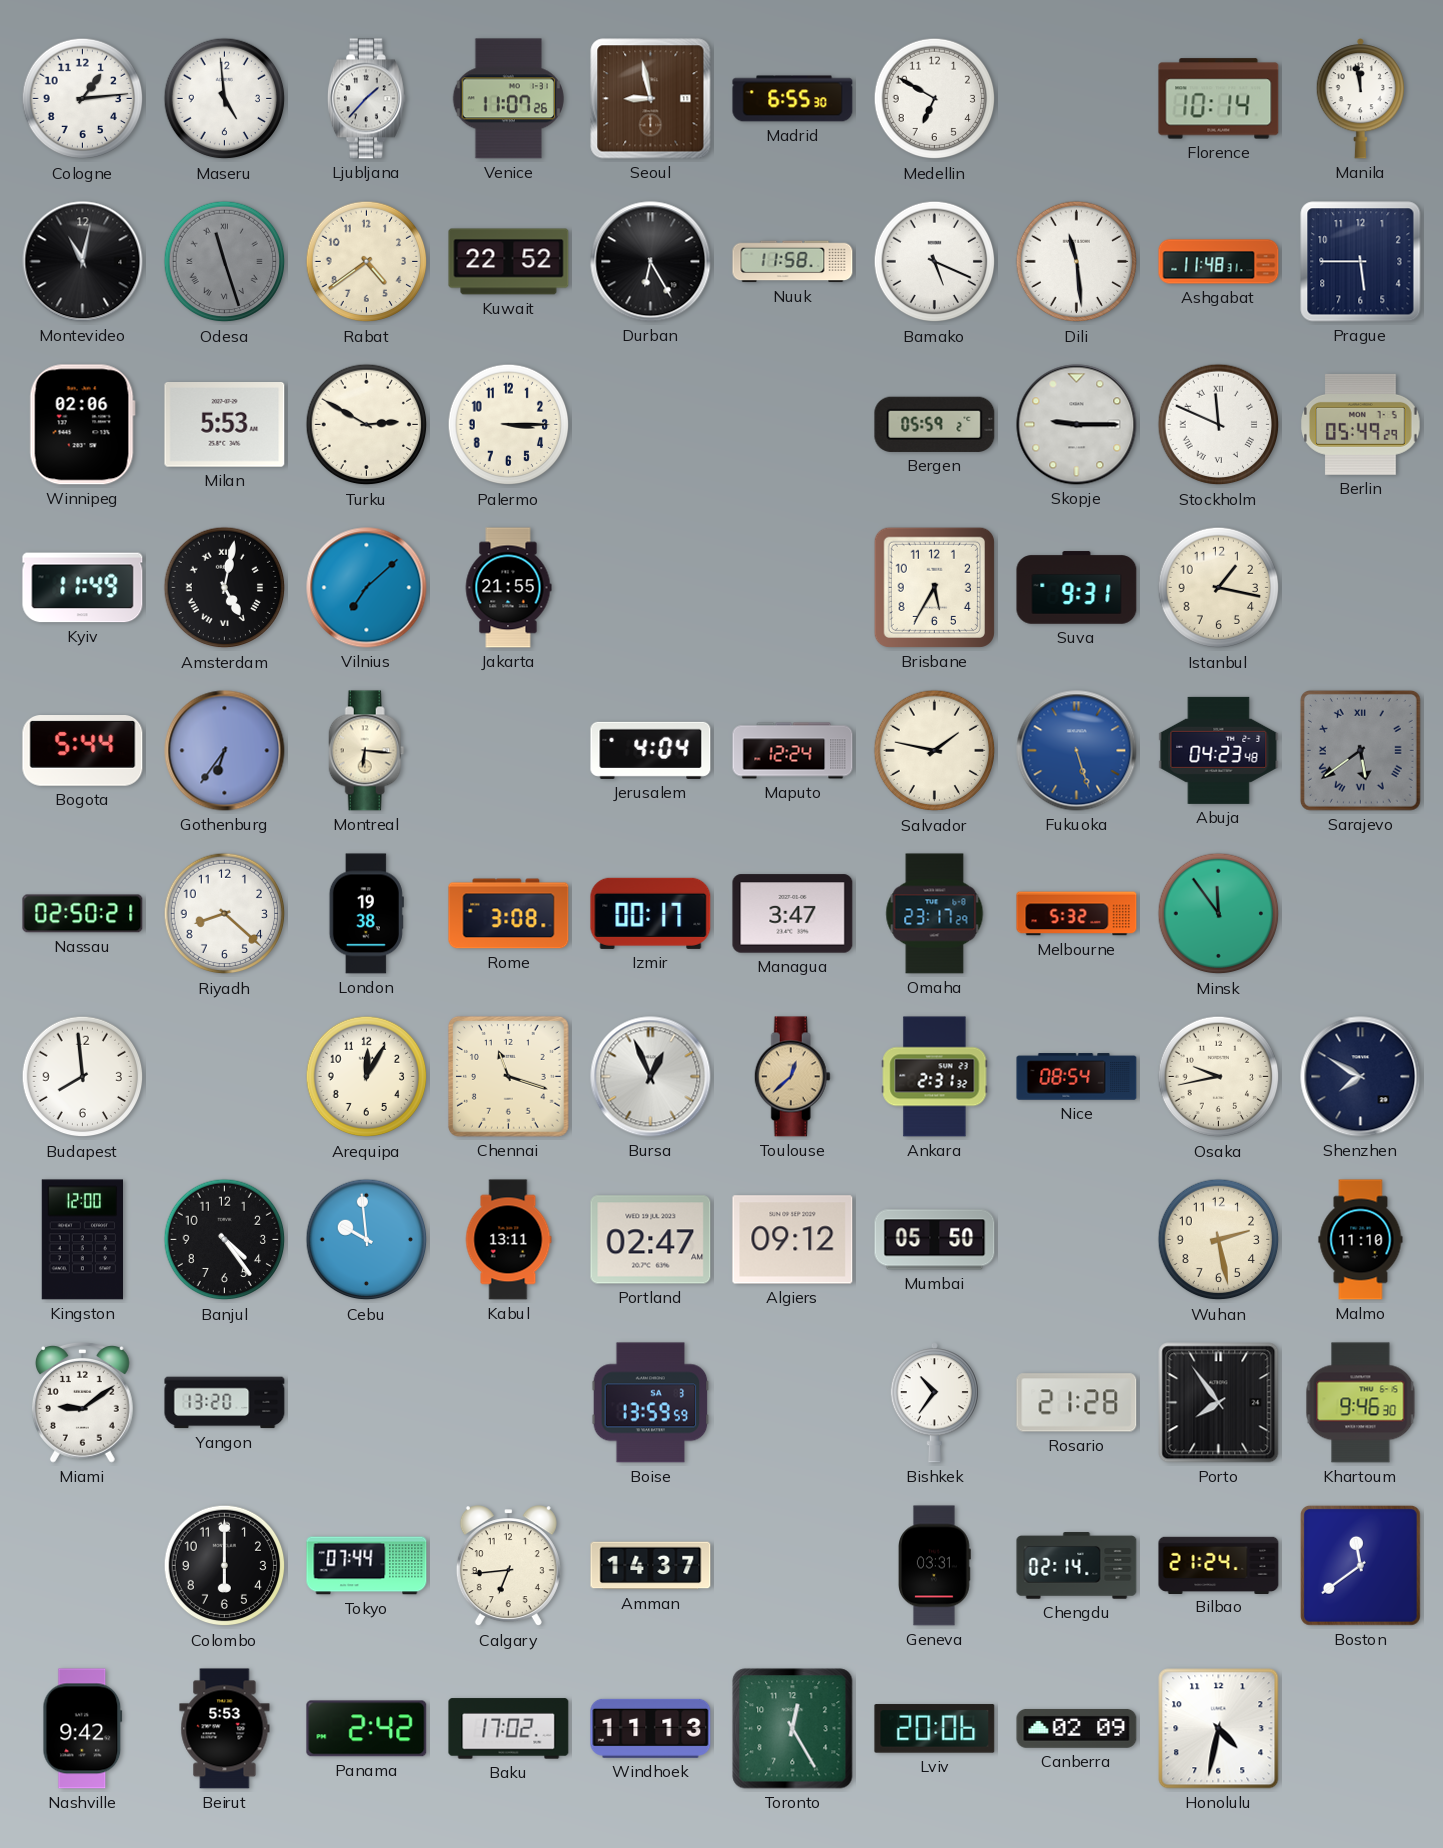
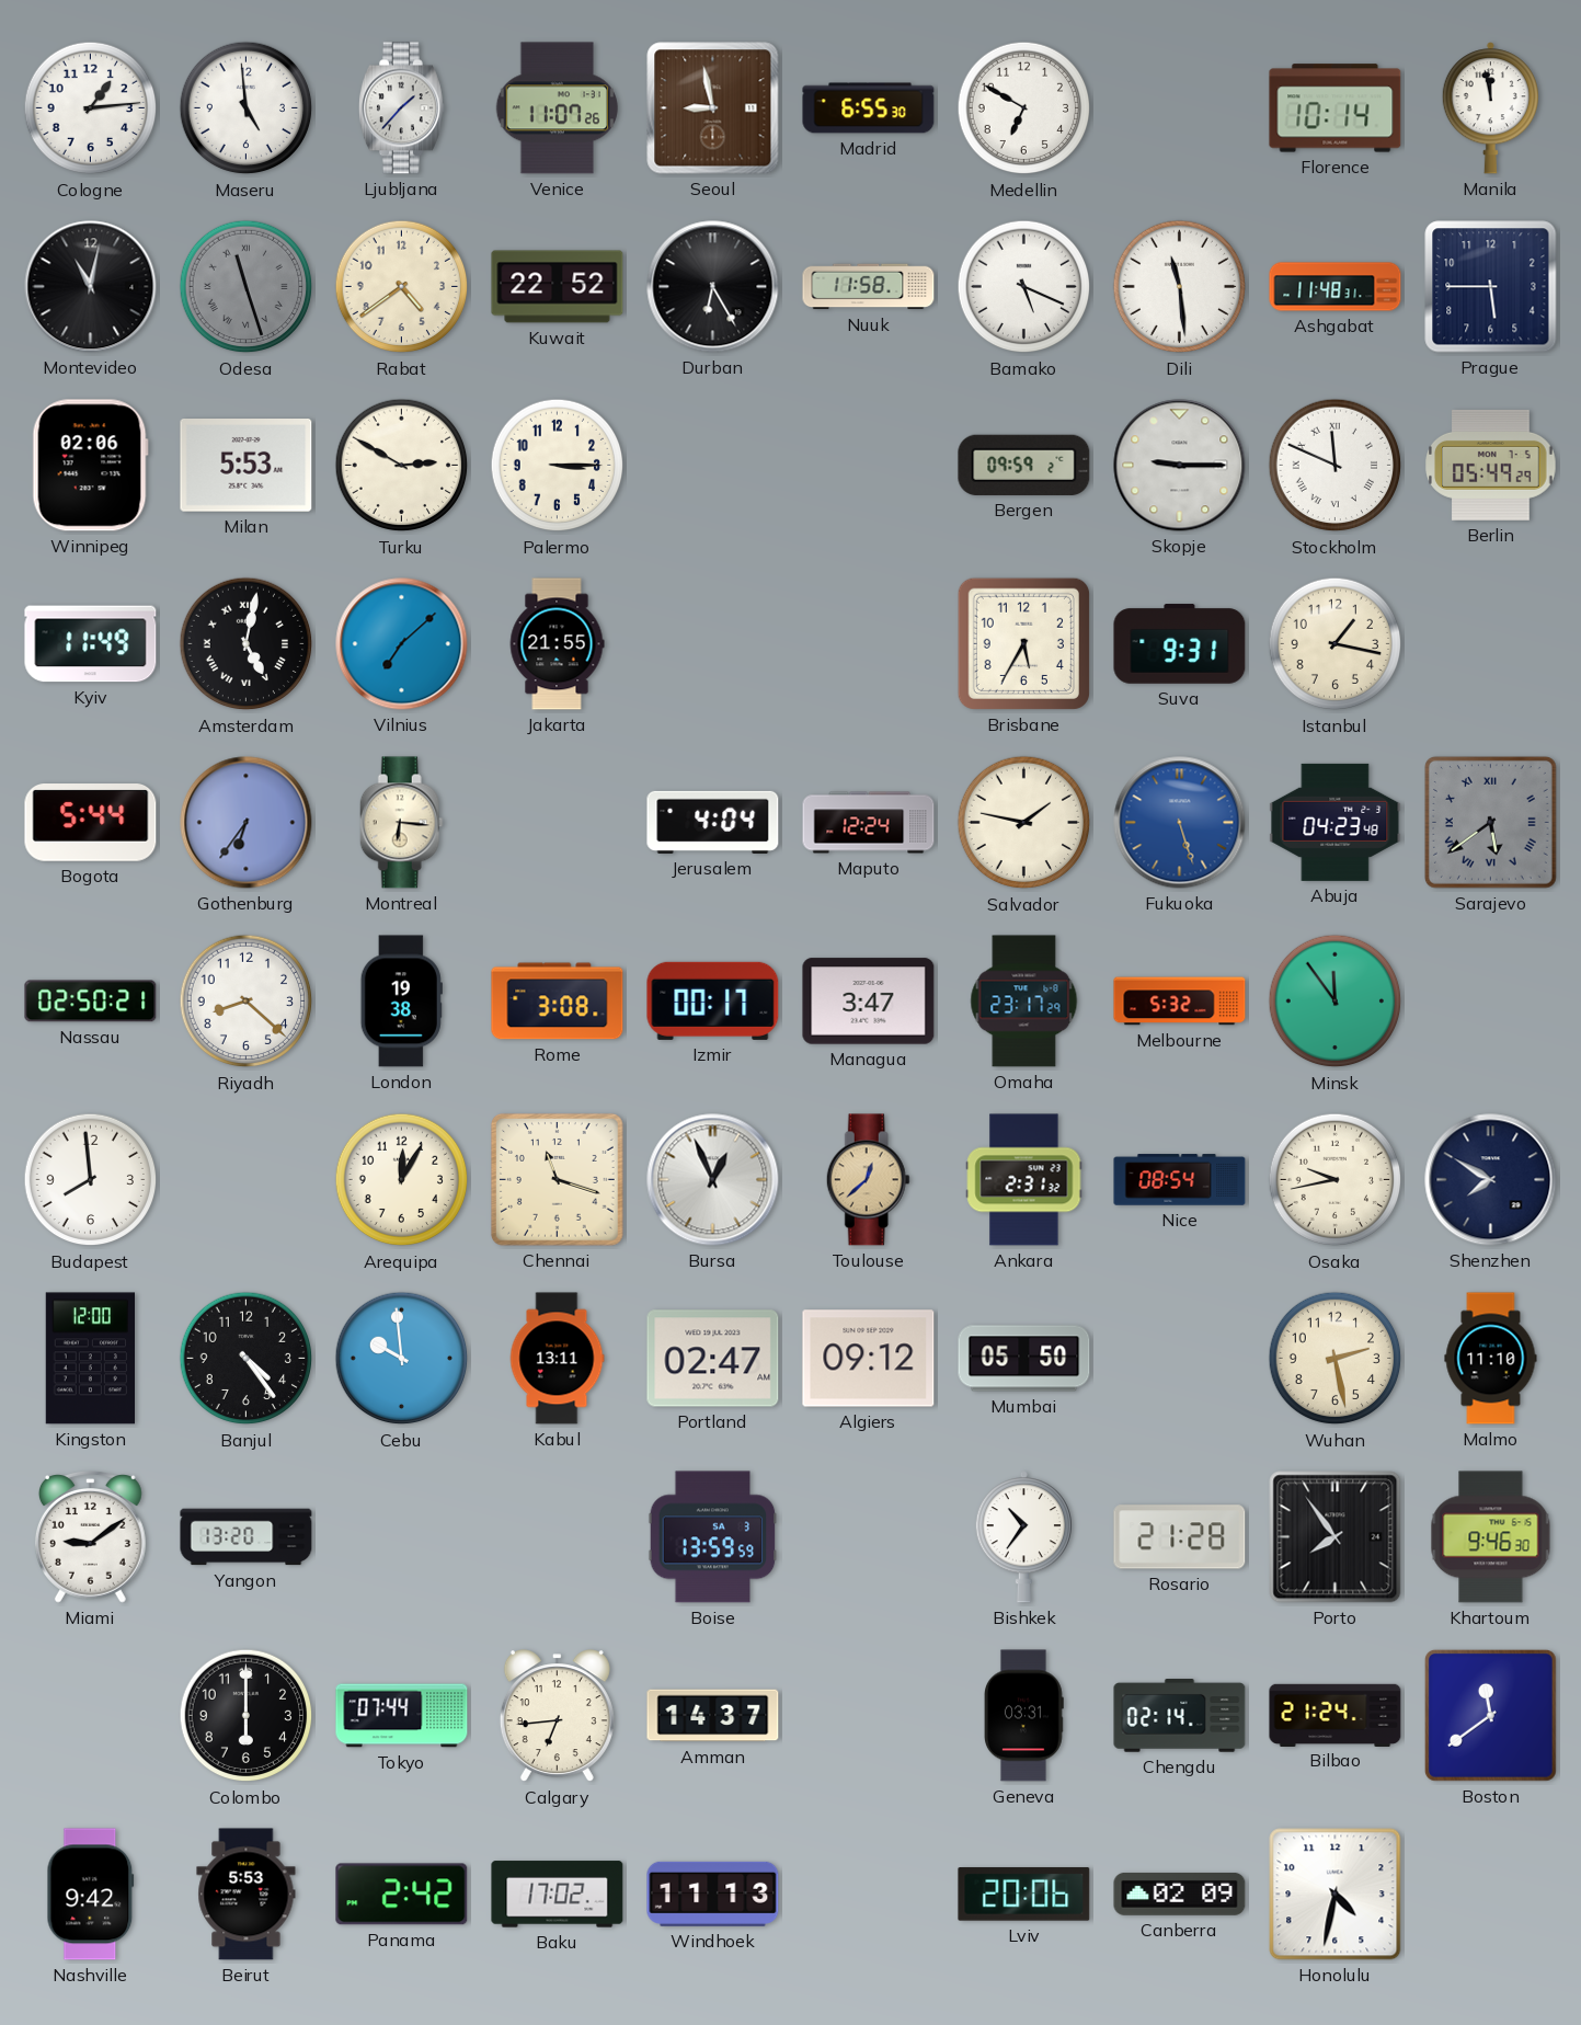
Bergen: 05:59 -> 09:59 (1024, 465)
Toronto: 12:25 -> none (793, 1729)
